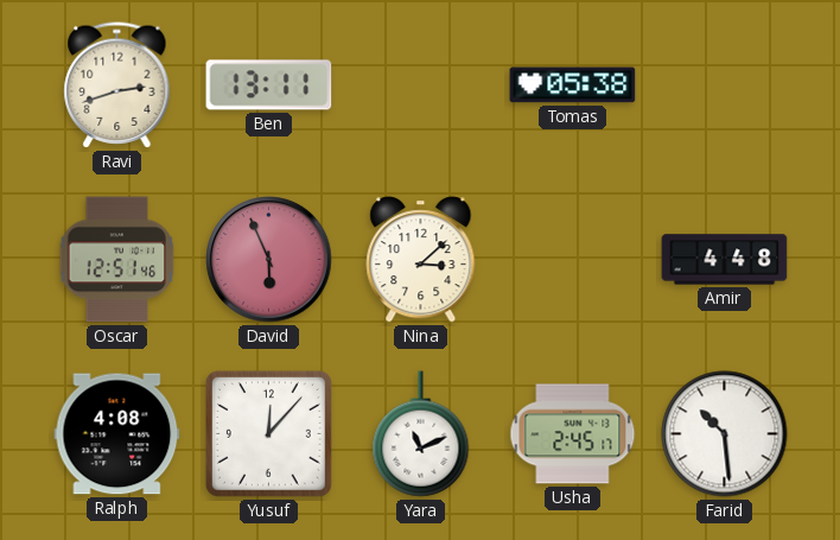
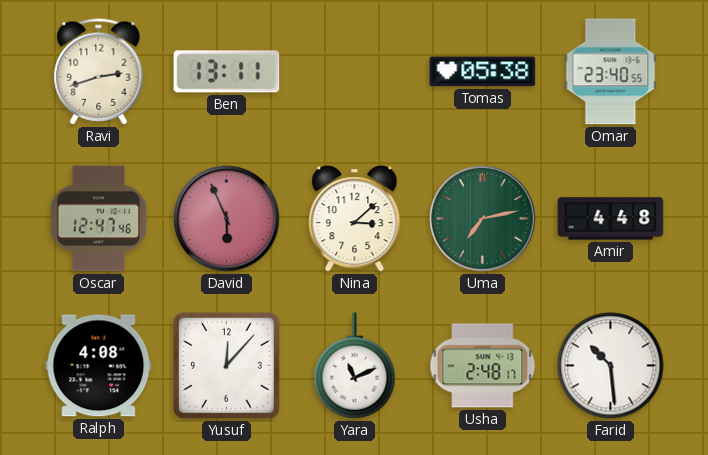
Omar: none -> 23:40 (611, 72)
Oscar: 12:51 -> 12:47 (99, 219)
Uma: none -> 7:13 (483, 219)
Usha: 2:45 -> 2:48 (483, 366)
